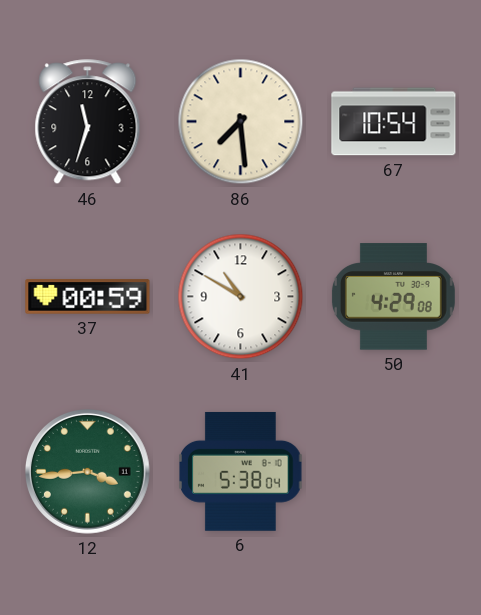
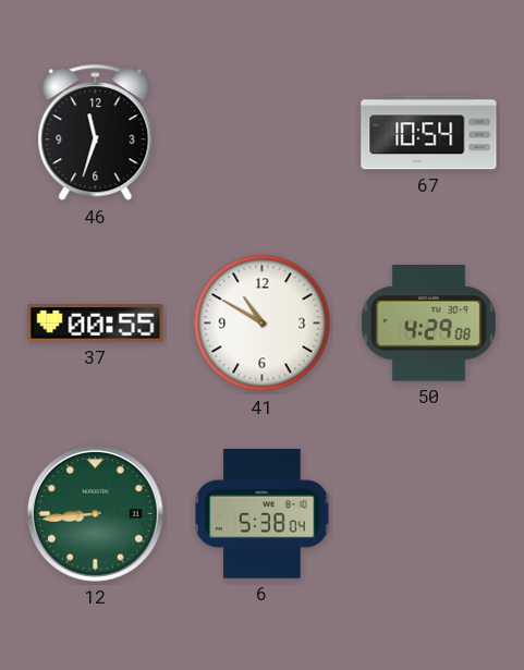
86: 7:29 -> none (241, 122)
37: 00:59 -> 00:55 (96, 324)
12: 3:44 -> 8:44 (96, 514)
